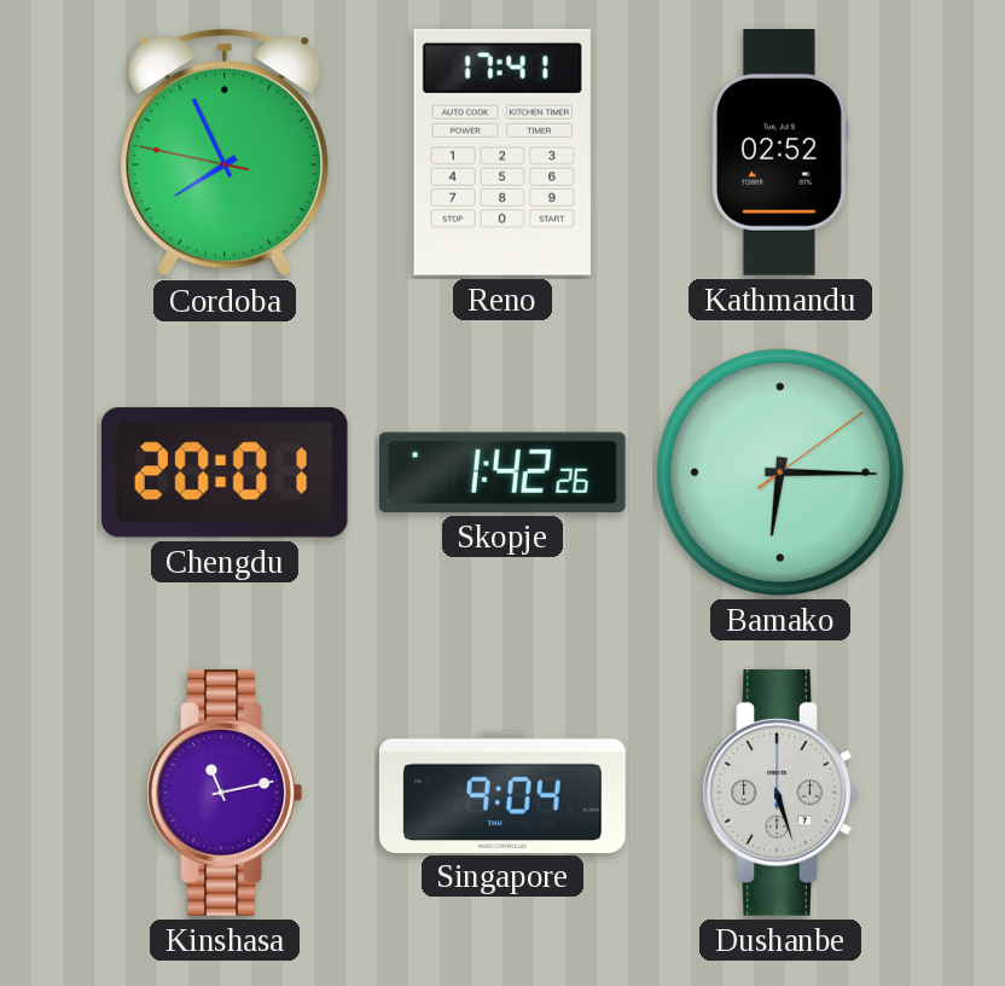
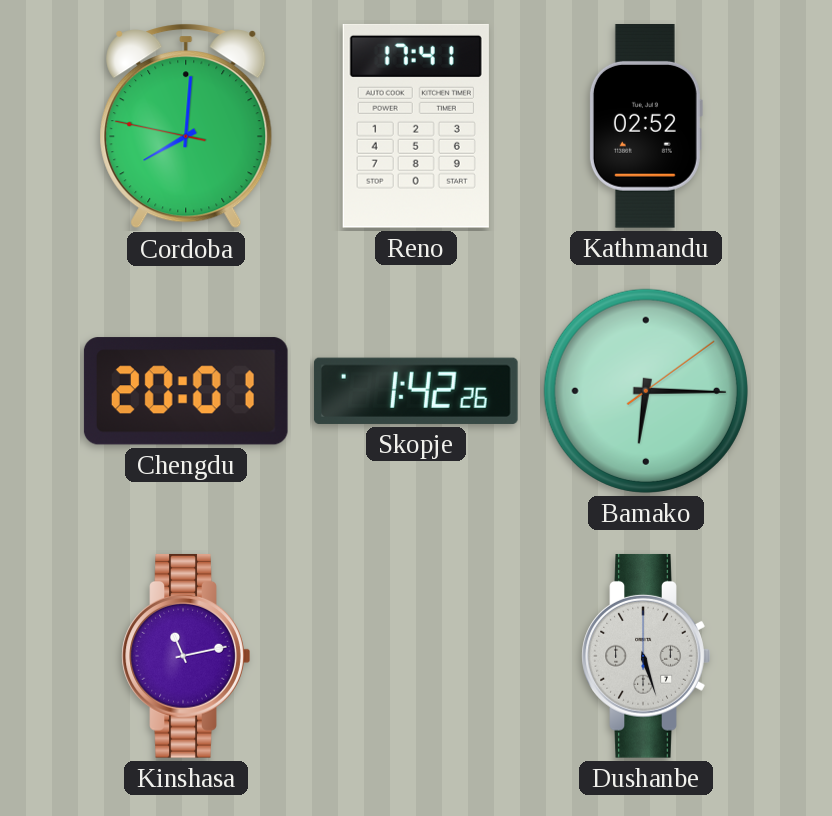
Cordoba: 7:55 -> 8:00 (186, 126)
Singapore: 9:04 -> none (502, 791)
